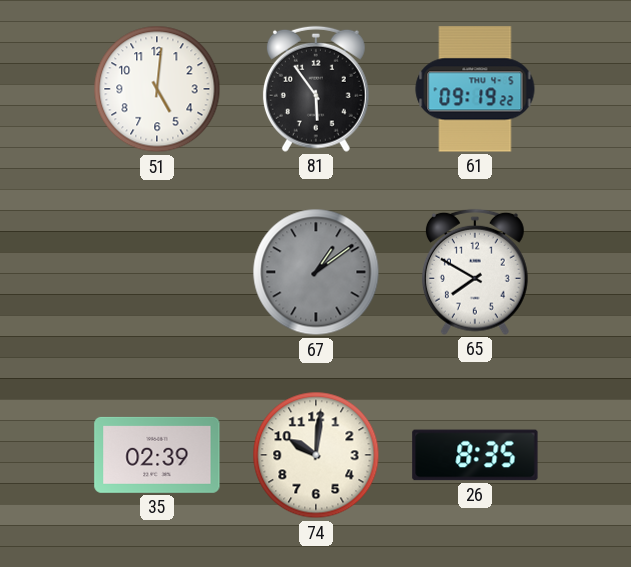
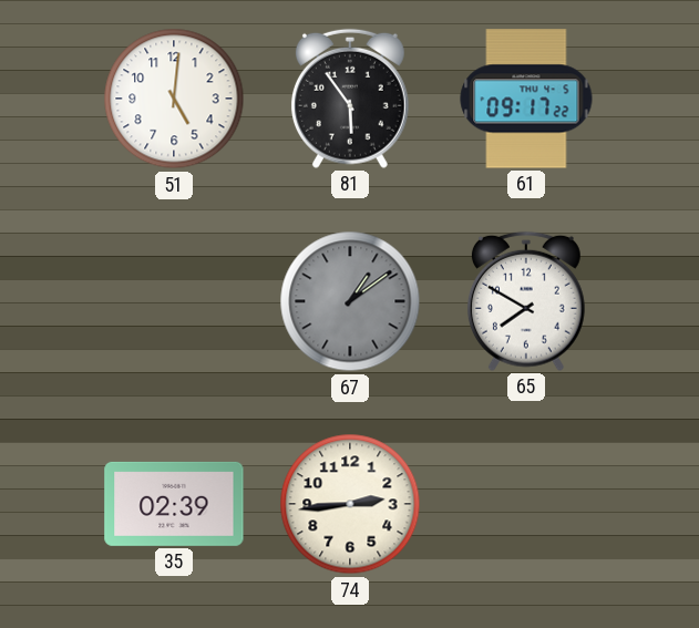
61: 09:19 -> 09:17 (526, 99)
74: 10:01 -> 2:44 (350, 504)
26: 8:35 -> none (475, 455)
